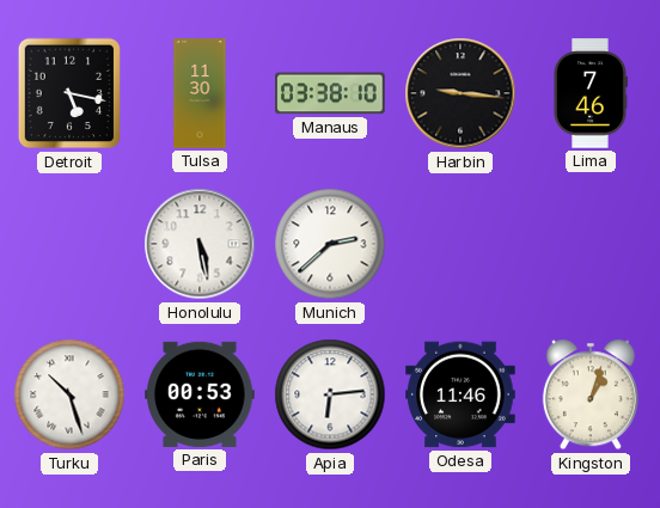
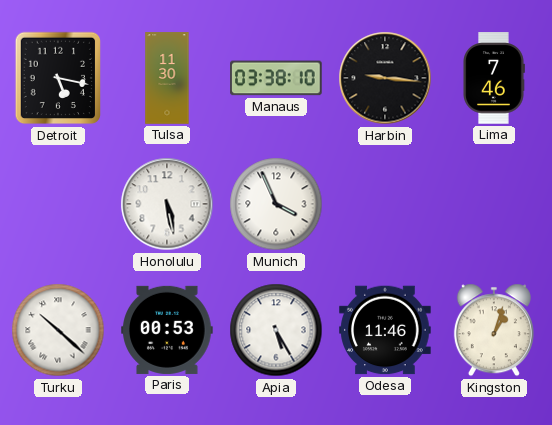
Munich: 2:38 -> 3:56 (276, 204)
Turku: 10:27 -> 10:22 (58, 330)
Apia: 6:14 -> 5:25 (276, 330)
